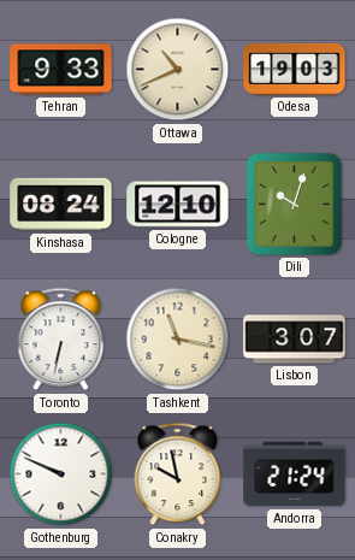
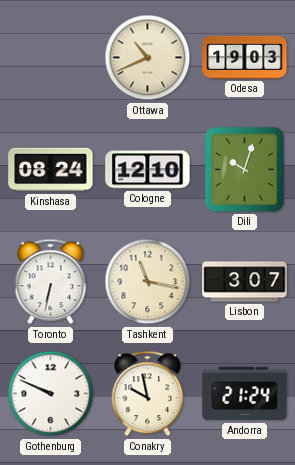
Tehran: 9:33 -> none (61, 70)
